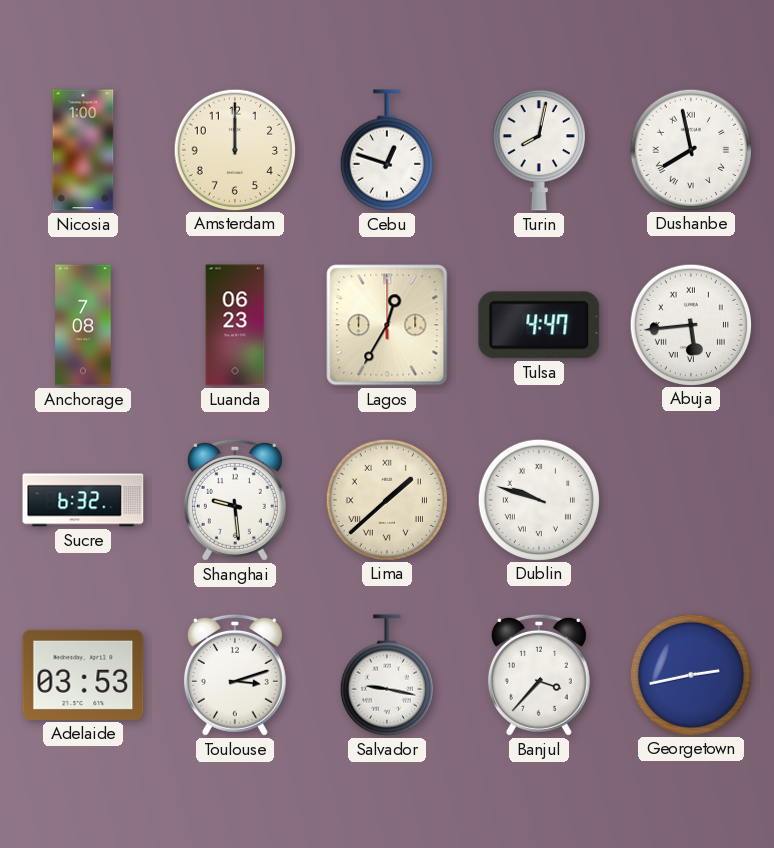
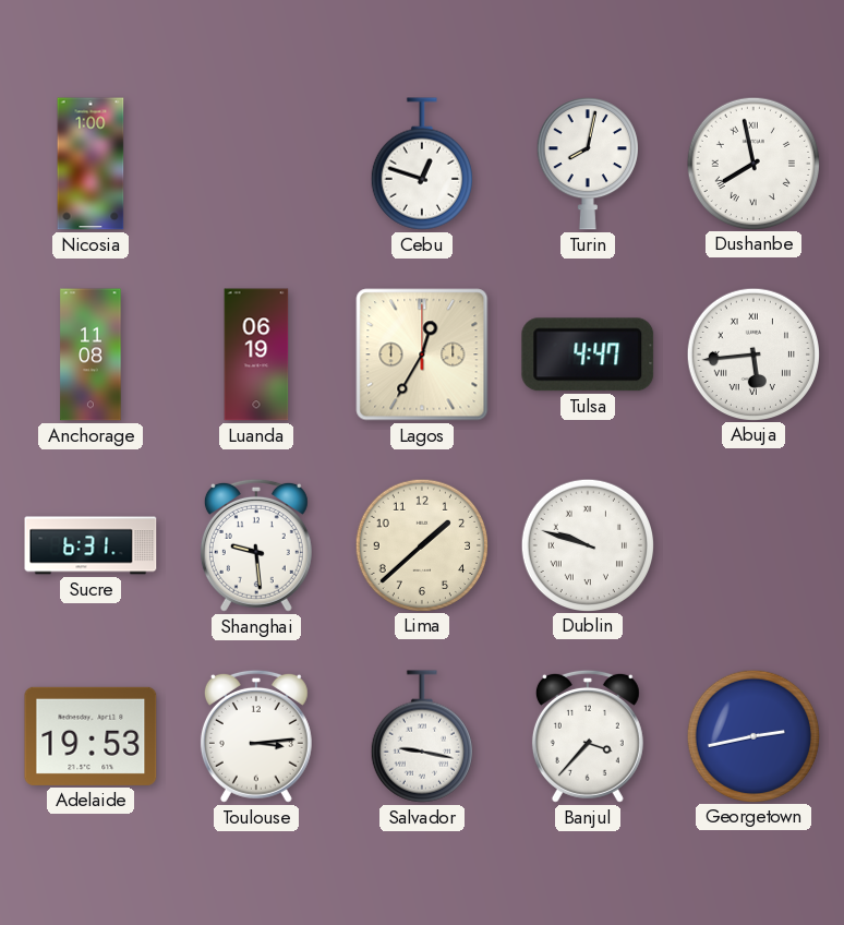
Amsterdam: 12:00 -> none (234, 149)
Anchorage: 7:08 -> 11:08 (91, 355)
Luanda: 06:23 -> 06:19 (256, 355)
Sucre: 6:32 -> 6:31 (91, 545)
Lima numerals: Roman -> Arabic (421, 544)
Adelaide: 03:53 -> 19:53 (91, 736)
Toulouse: 3:12 -> 3:14 (256, 736)
